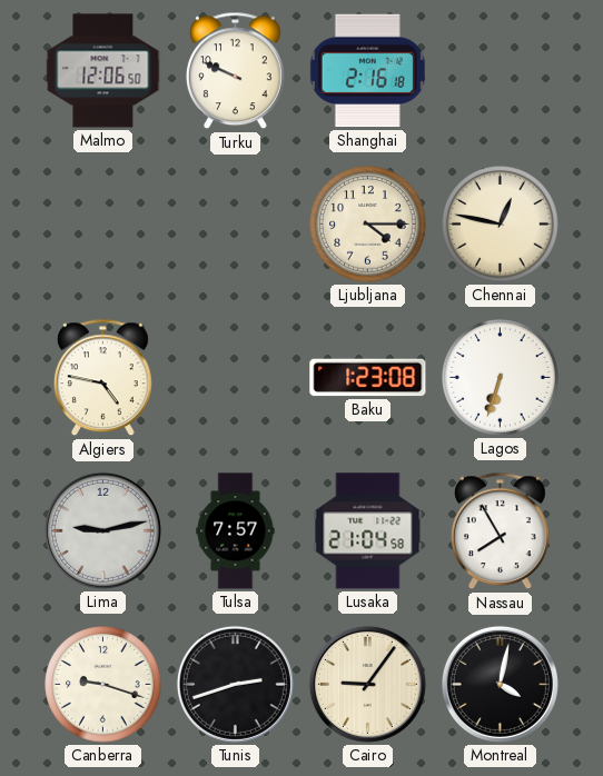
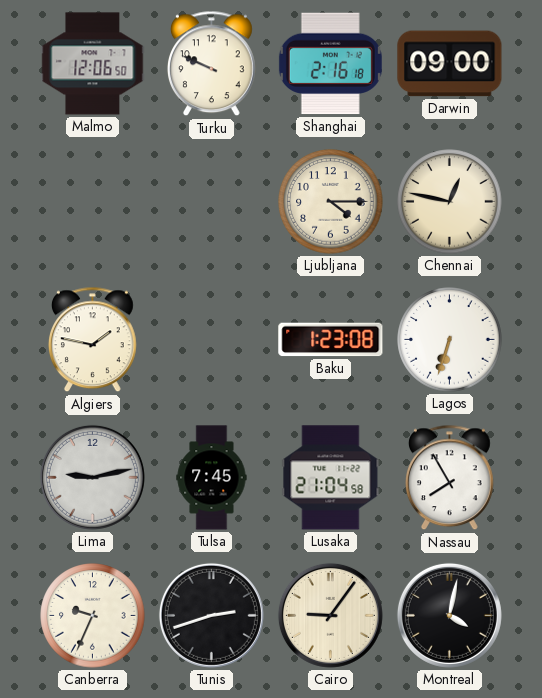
Darwin: none -> 09:00 (450, 64)
Algiers: 4:47 -> 1:47 (93, 340)
Tulsa: 7:57 -> 7:45 (212, 478)
Canberra: 9:18 -> 9:34 (93, 616)
